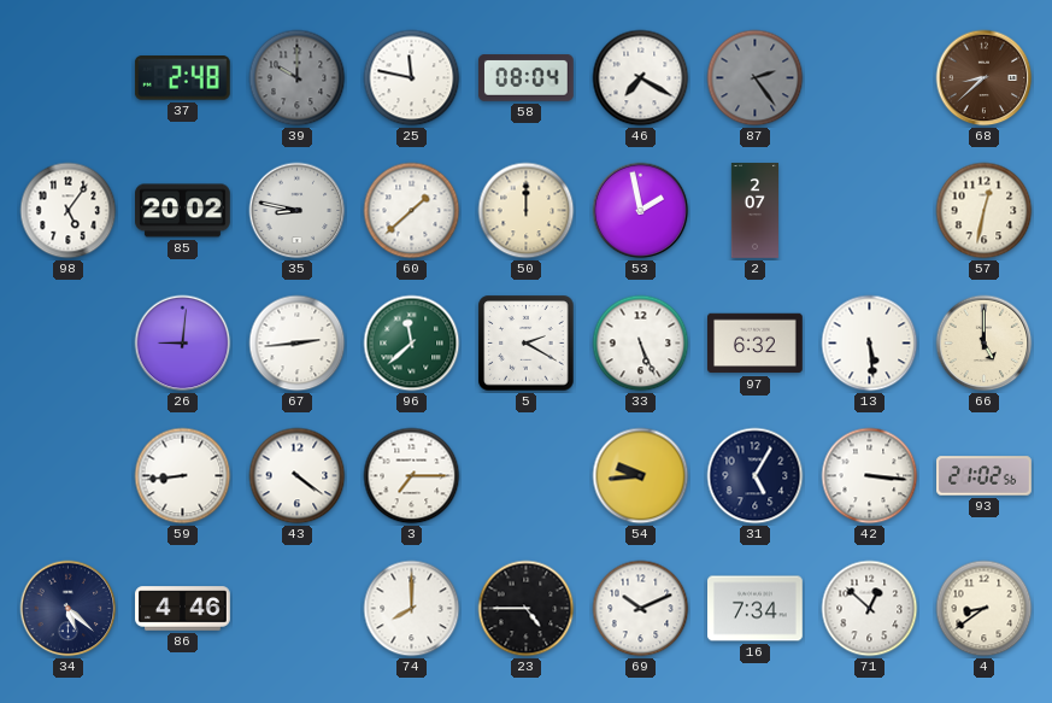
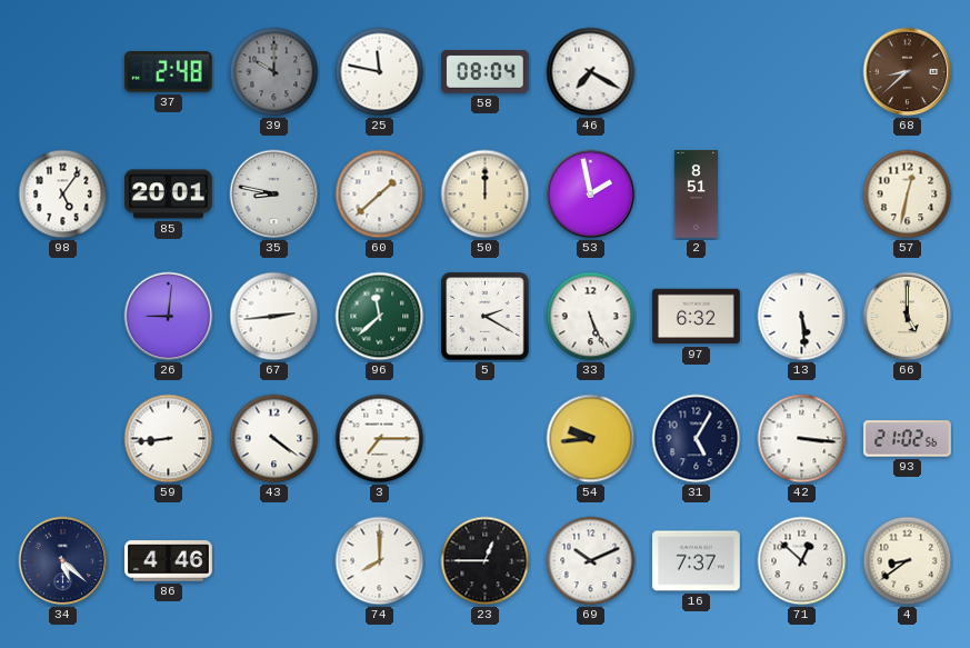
87: 2:24 -> none (756, 78)
85: 20:02 -> 20:01 (169, 195)
2: 2:07 -> 8:51 (696, 195)
23: 4:45 -> 12:45 (486, 561)
16: 7:34 -> 7:37 (697, 561)
